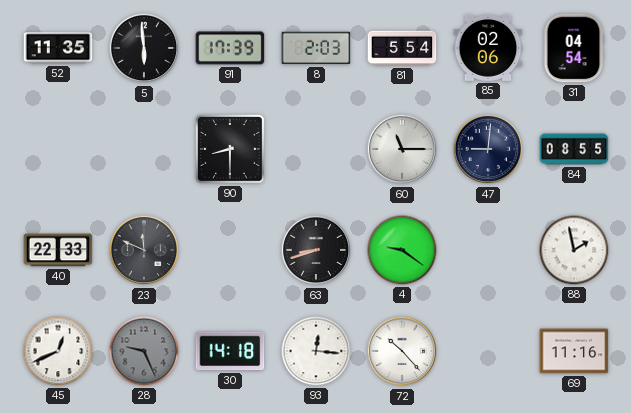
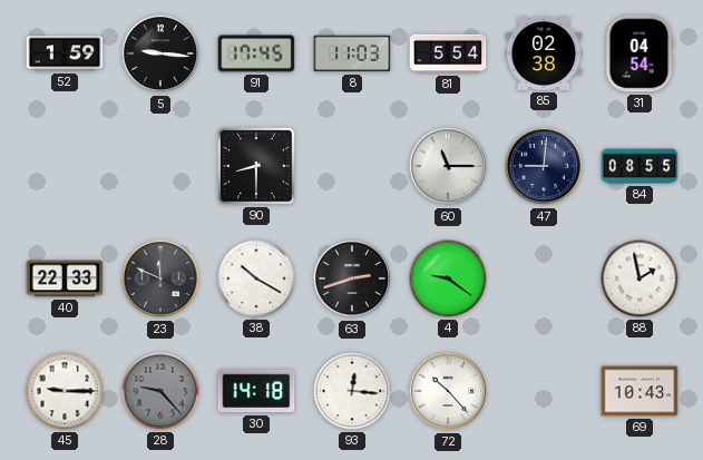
52: 11:35 -> 1:59 (65, 53)
5: 5:59 -> 9:16 (160, 53)
91: 17:39 -> 17:45 (256, 53)
8: 2:03 -> 11:03 (352, 53)
85: 02:06 -> 02:38 (544, 53)
38: none -> 10:20 (256, 278)
63: 8:42 -> 2:42 (352, 278)
45: 12:41 -> 9:15 (65, 391)
28: 9:26 -> 9:23 (160, 391)
69: 11:16 -> 10:43 (639, 391)
